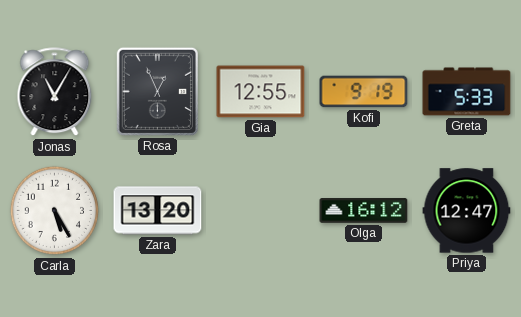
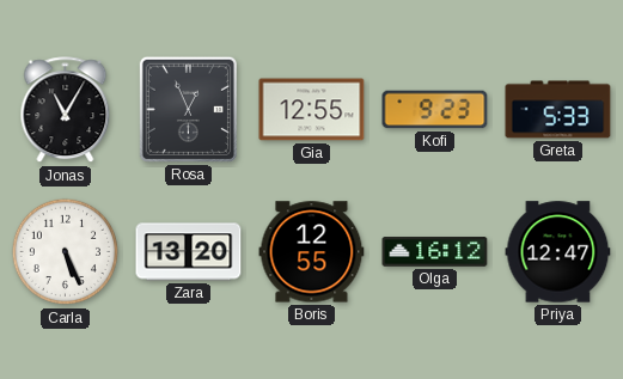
Kofi: 9:19 -> 9:23 (435, 110)
Carla: 5:25 -> 5:26 (66, 252)
Boris: none -> 12:55 (312, 252)
